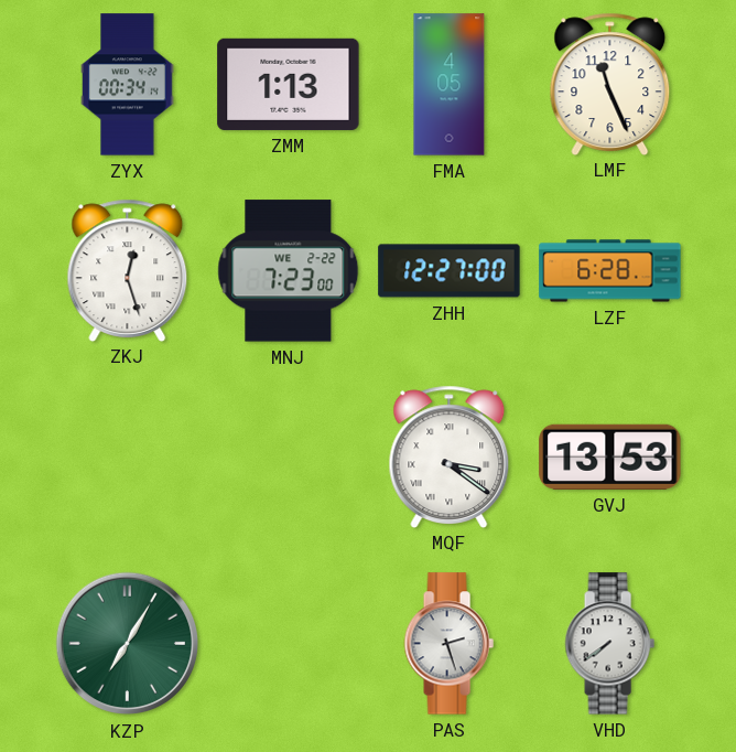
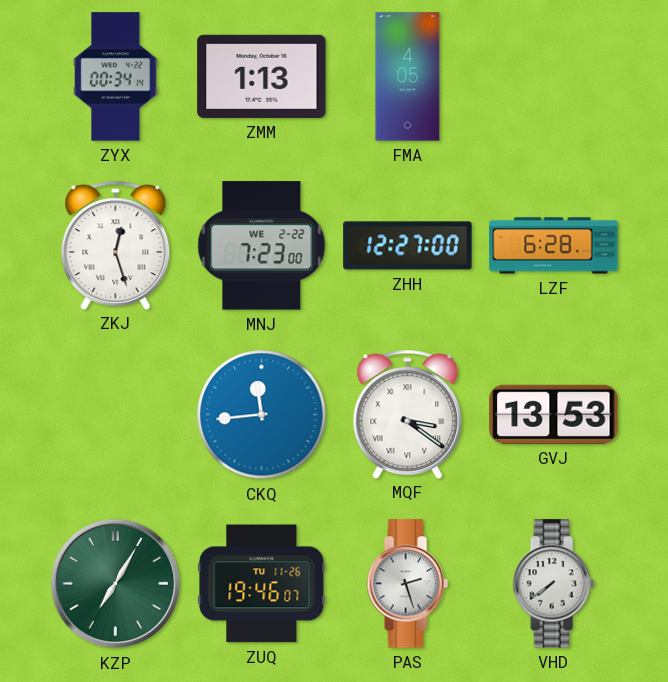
LMF: 11:26 -> none (610, 84)
CKQ: none -> 11:44 (262, 415)
ZUQ: none -> 19:46 (262, 584)
